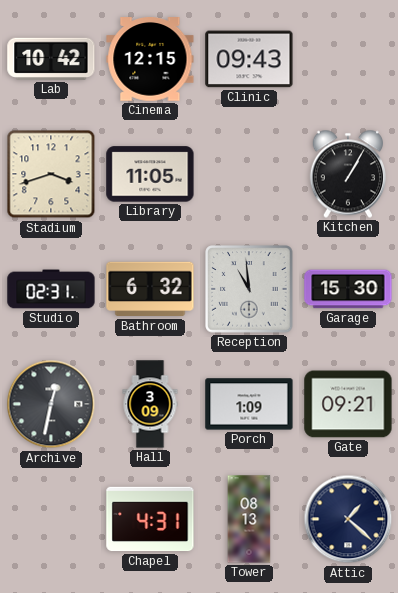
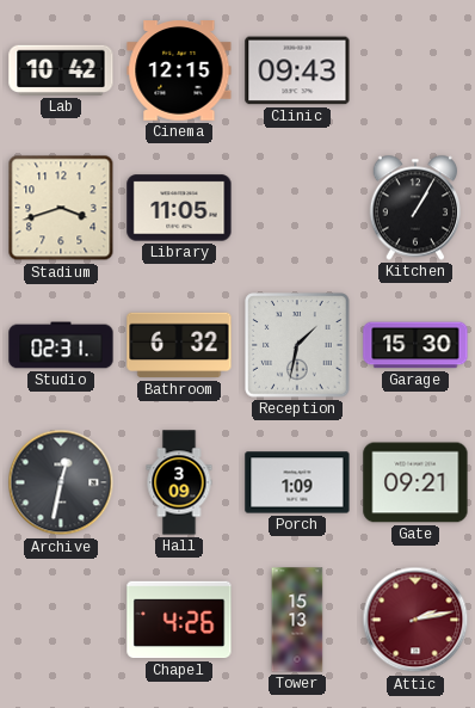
Reception: 10:59 -> 1:32 (297, 345)
Chapel: 4:31 -> 4:26 (179, 620)
Tower: 08:13 -> 15:13 (297, 620)
Attic: 1:22 -> 2:13 (415, 620)
Attic dial: navy -> burgundy (415, 620)
